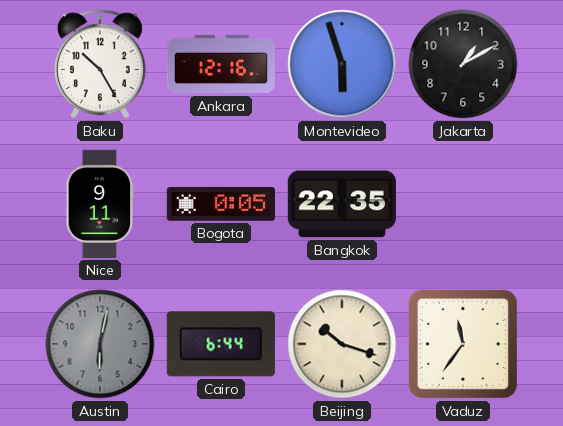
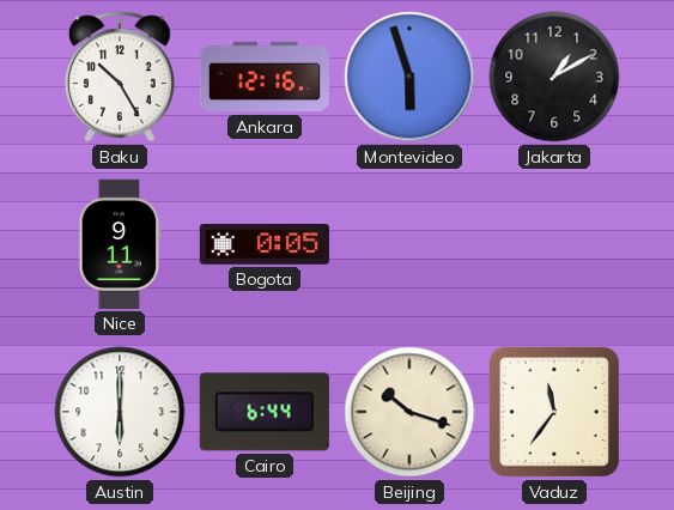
Bangkok: 22:35 -> none (342, 204)
Austin: 6:02 -> 6:00 (120, 412)
Austin dial: grey -> white (120, 412)
